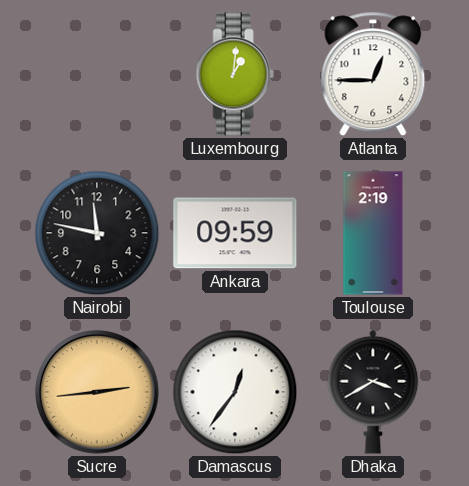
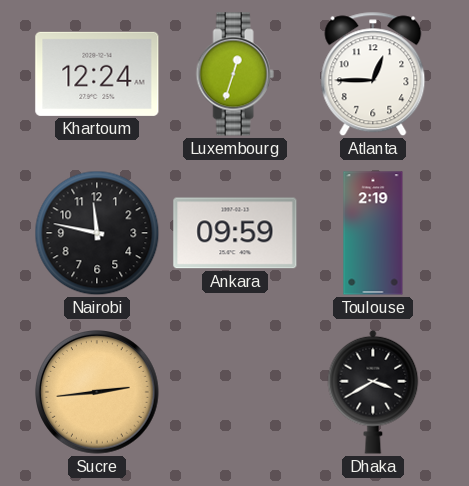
Khartoum: none -> 12:24 (97, 74)
Luxembourg: 1:01 -> 12:33 (235, 74)
Damascus: 12:36 -> none (235, 392)
